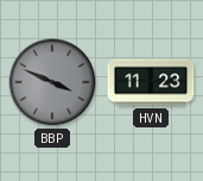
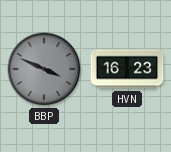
HVN: 11:23 -> 16:23 (127, 69)
